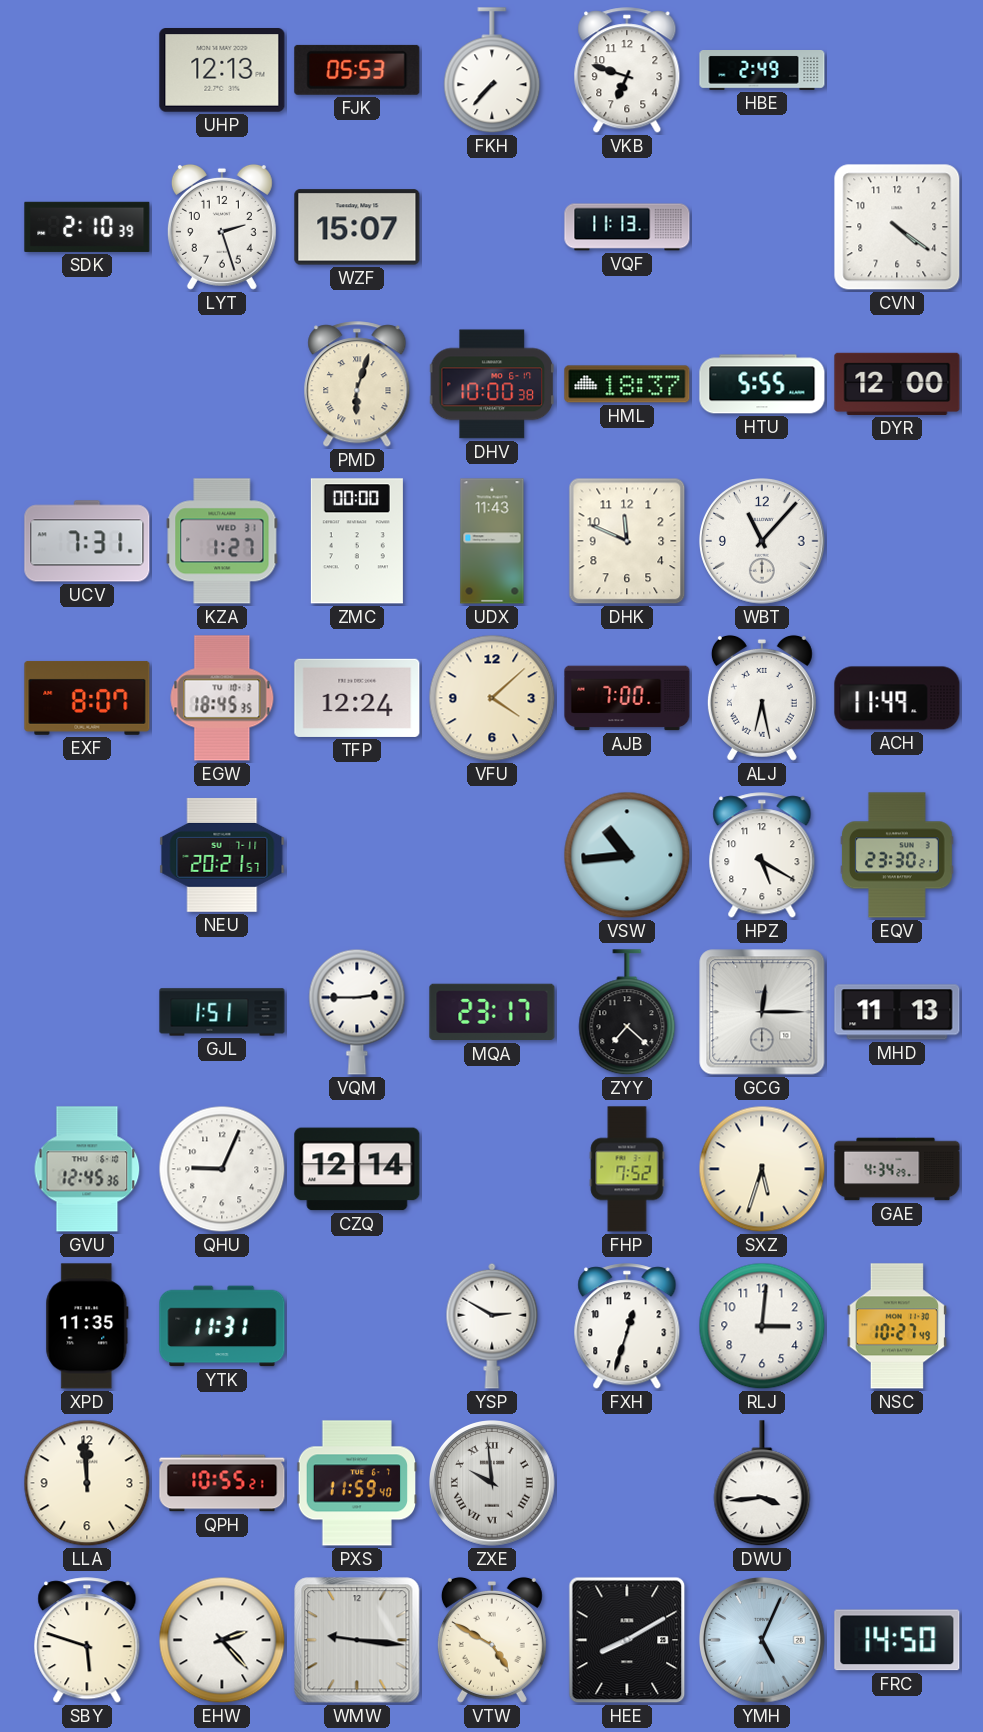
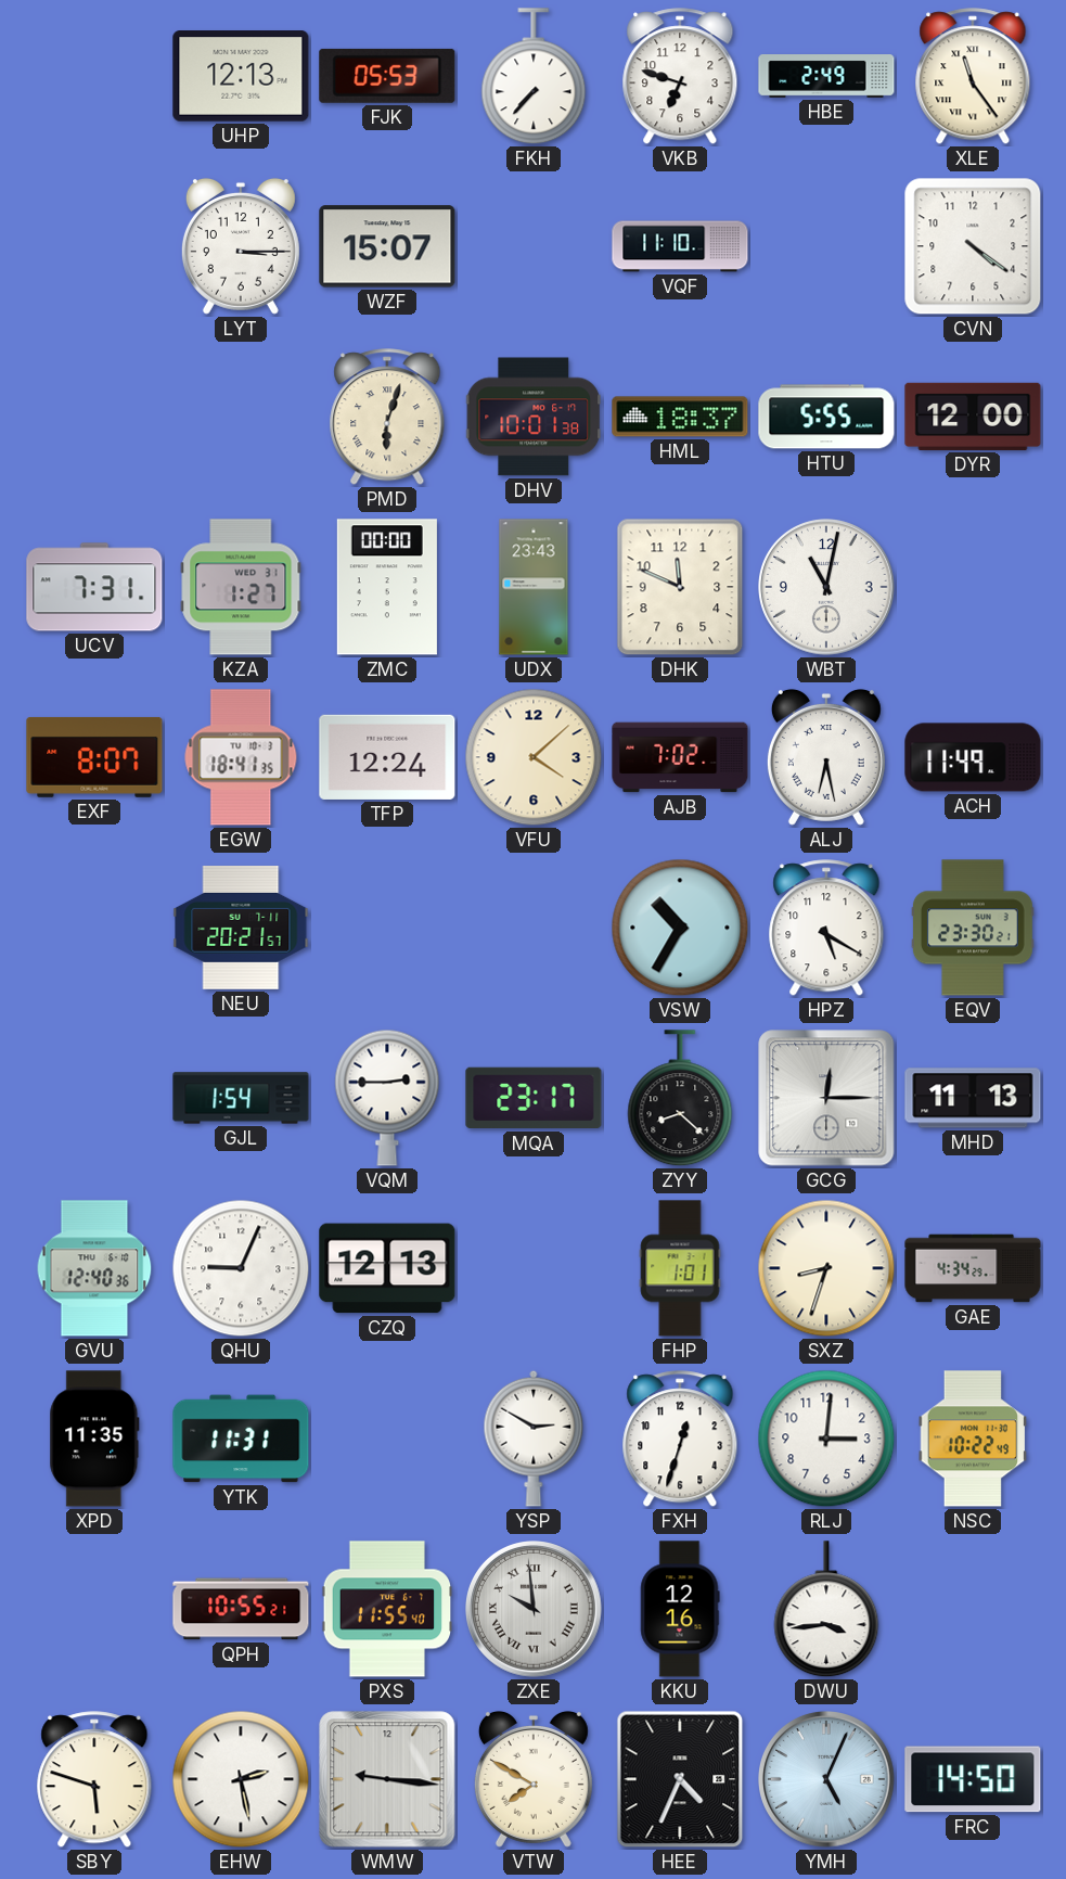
XLE: none -> 11:24 (973, 77)
SDK: 2:10 -> none (87, 227)
LYT: 2:27 -> 3:15 (241, 246)
VQF: 11:13 -> 11:10 (680, 246)
DHV: 10:00 -> 10:01 (534, 417)
UDX: 11:43 -> 23:43 (534, 587)
WBT: 11:07 -> 11:02 (827, 588)
EGW: 18:45 -> 18:41 (241, 757)
AJB: 7:00 -> 7:02 (680, 757)
VSW: 10:44 -> 10:35 (680, 928)
GJL: 1:51 -> 1:54 (241, 1098)
ZYY: 7:22 -> 8:22 (680, 1099)
GVU: 12:45 -> 12:40 (94, 1268)
CZQ: 12:14 -> 12:13 (387, 1268)
FHP: 7:52 -> 1:01 (680, 1268)
SXZ: 5:33 -> 8:33 (826, 1268)
NSC: 10:27 -> 10:22 (973, 1439)
LLA: 11:59 -> none (87, 1483)
PXS: 11:59 -> 11:55 (387, 1609)
KKU: none -> 12:16 (680, 1609)
EHW: 2:23 -> 2:28 (241, 1779)
VTW: 4:50 -> 7:50 (534, 1779)
HEE: 8:10 -> 4:34 (680, 1779)
